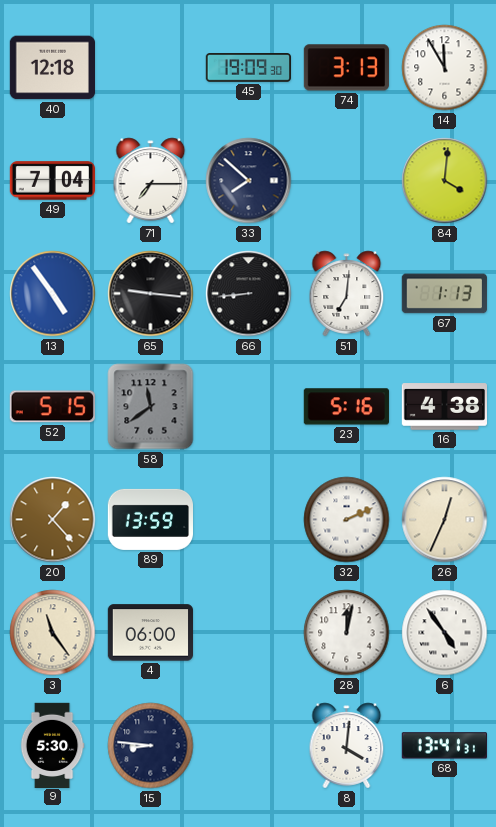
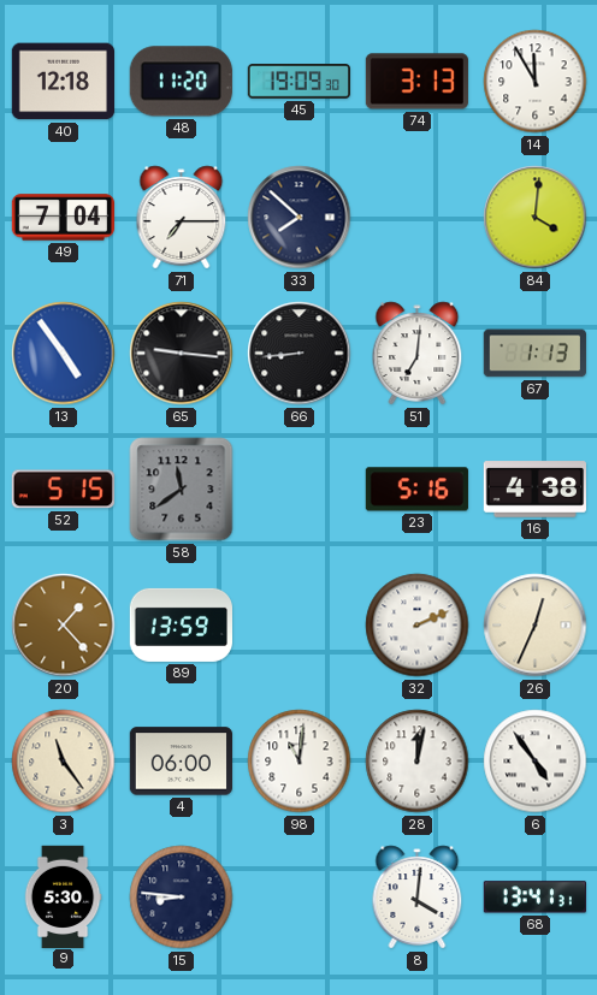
48: none -> 11:20 (181, 82)
98: none -> 11:01 (300, 762)
